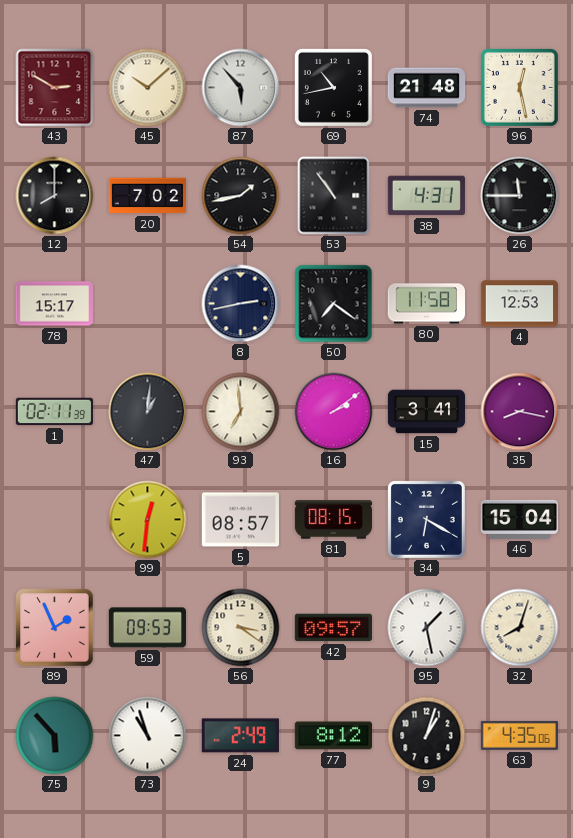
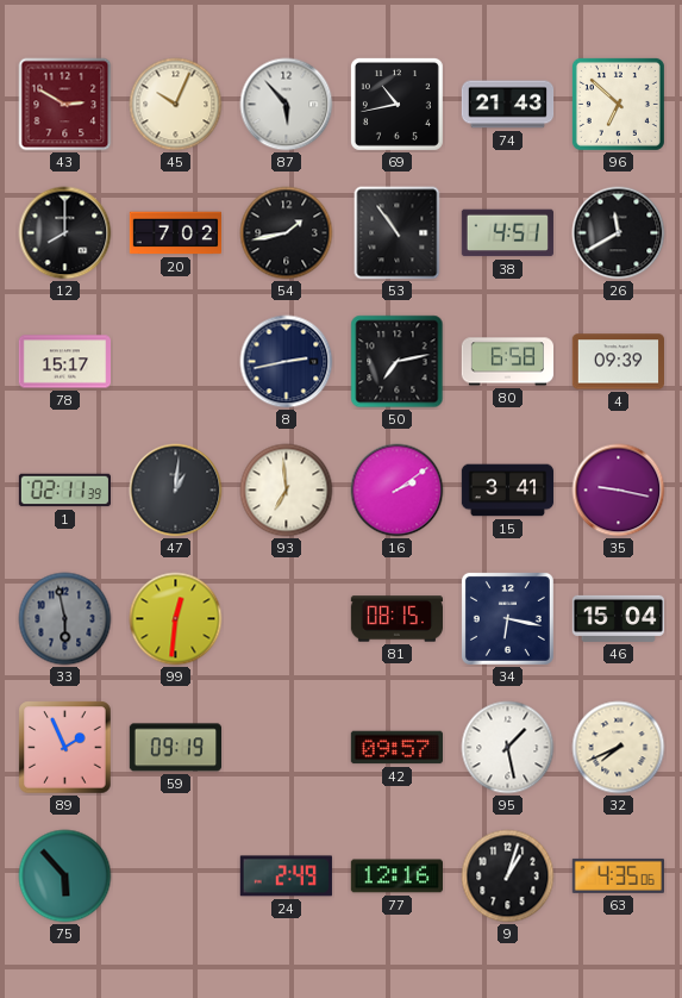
45: 10:08 -> 10:04 (176, 105)
74: 21:48 -> 21:43 (508, 105)
96: 12:28 -> 6:52 (618, 104)
38: 4:31 -> 4:51 (507, 233)
26: 11:45 -> 11:40 (619, 233)
50: 7:21 -> 7:13 (398, 362)
80: 11:58 -> 6:58 (507, 362)
4: 12:53 -> 09:39 (618, 362)
35: 8:17 -> 9:17 (619, 491)
33: none -> 5:58 (65, 619)
5: 08:57 -> none (240, 520)
34: 6:20 -> 6:17 (507, 618)
59: 09:53 -> 09:19 (175, 748)
56: 3:21 -> none (241, 628)
32: 8:03 -> 7:41 (619, 748)
73: 10:57 -> none (148, 736)
77: 8:12 -> 12:16 (396, 877)
